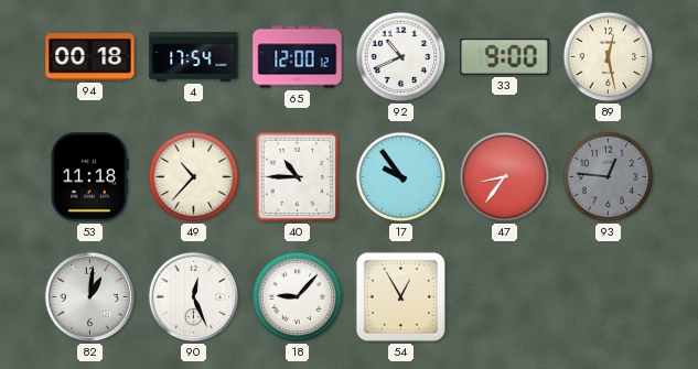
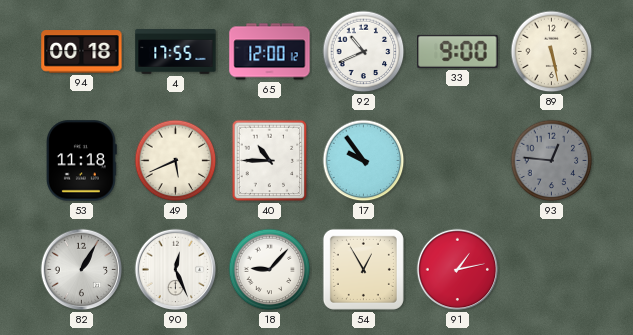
4: 17:54 -> 17:55 (176, 52)
89: 12:28 -> 5:28 (552, 52)
49: 10:37 -> 5:41 (176, 161)
47: 8:36 -> none (505, 177)
82: 1:01 -> 1:05 (82, 270)
91: none -> 1:13 (458, 270)
